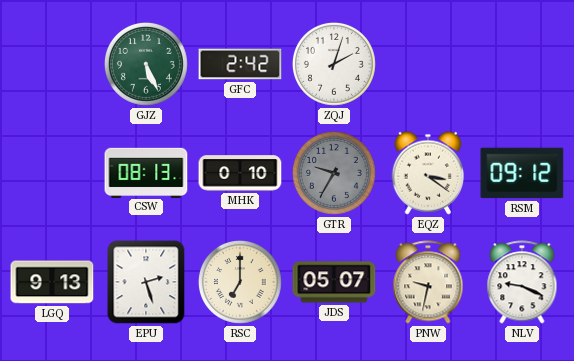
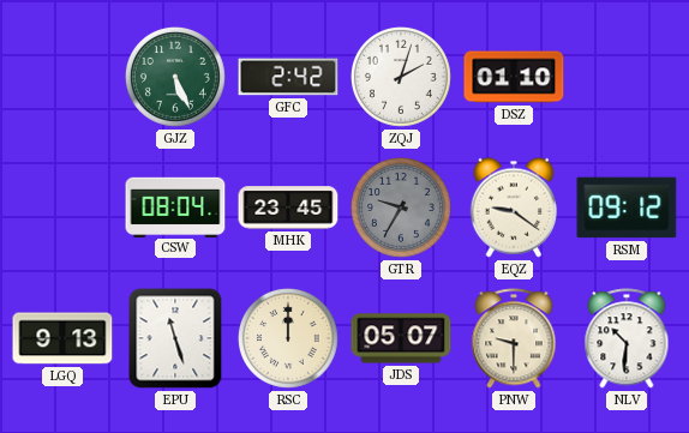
DSZ: none -> 01:10 (514, 77)
CSW: 08:13 -> 08:04 (175, 206)
MHK: 0:10 -> 23:45 (288, 208)
EQZ: 3:21 -> 9:21 (513, 208)
EPU: 2:27 -> 11:27 (175, 338)
RSC: 7:00 -> 12:00 (288, 338)
PNW: 9:32 -> 9:30 (514, 338)
NLV: 9:19 -> 10:31 (627, 338)
